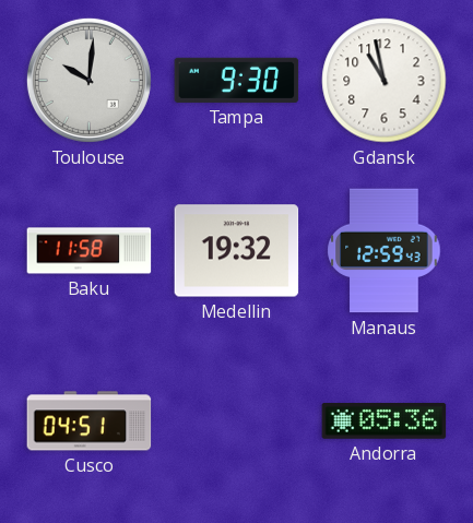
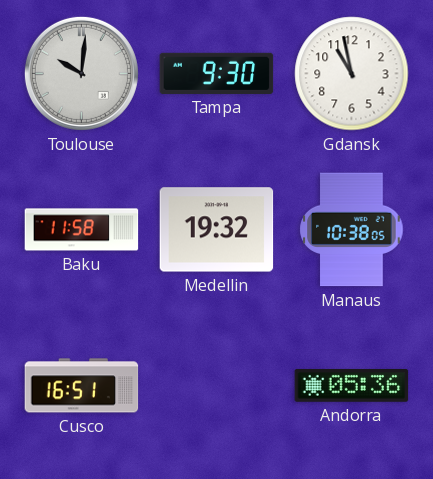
Manaus: 12:59 -> 10:38 (352, 230)
Cusco: 04:51 -> 16:51 (82, 386)
